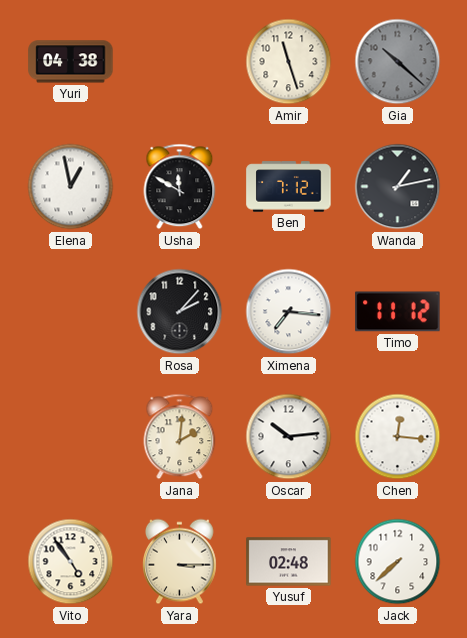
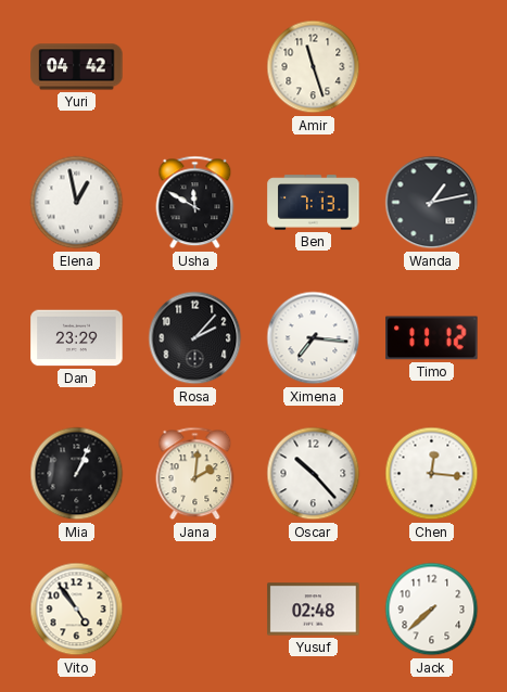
Yuri: 04:38 -> 04:42 (77, 67)
Gia: 10:22 -> none (398, 62)
Ben: 7:12 -> 7:13 (314, 203)
Dan: none -> 23:29 (77, 338)
Mia: none -> 1:04 (77, 474)
Oscar: 10:14 -> 10:23 (314, 474)
Yara: 3:15 -> none (180, 562)
